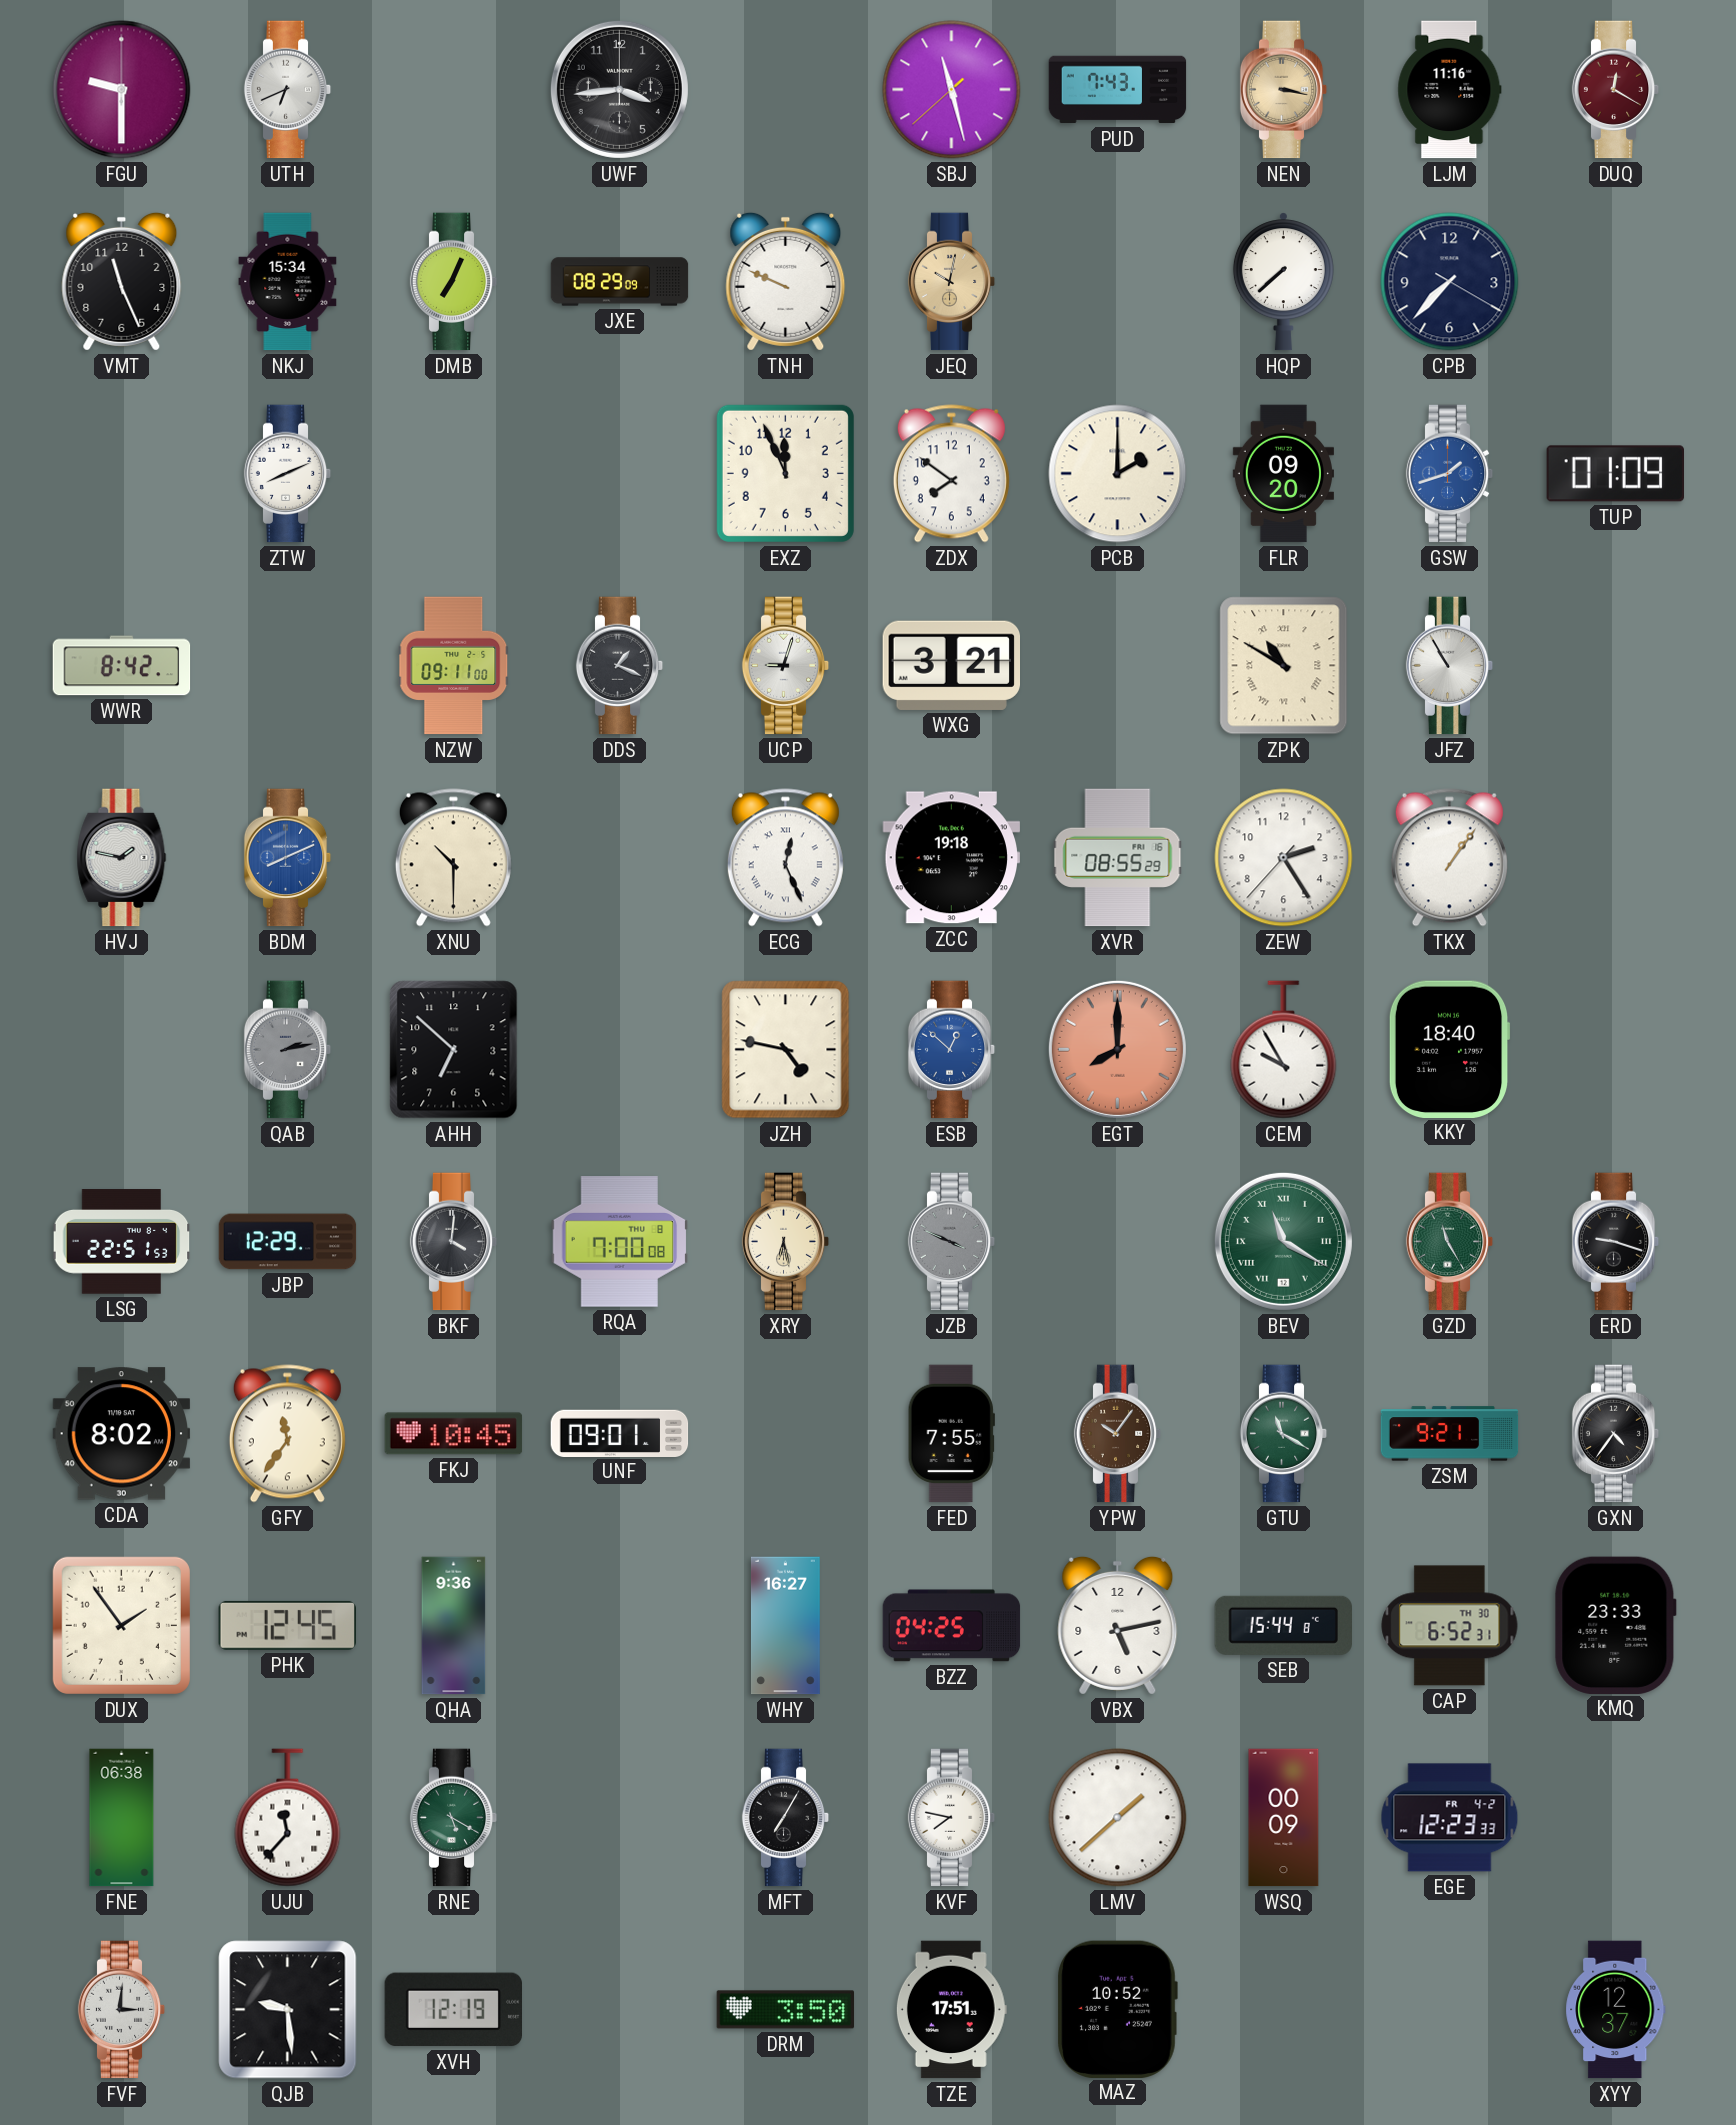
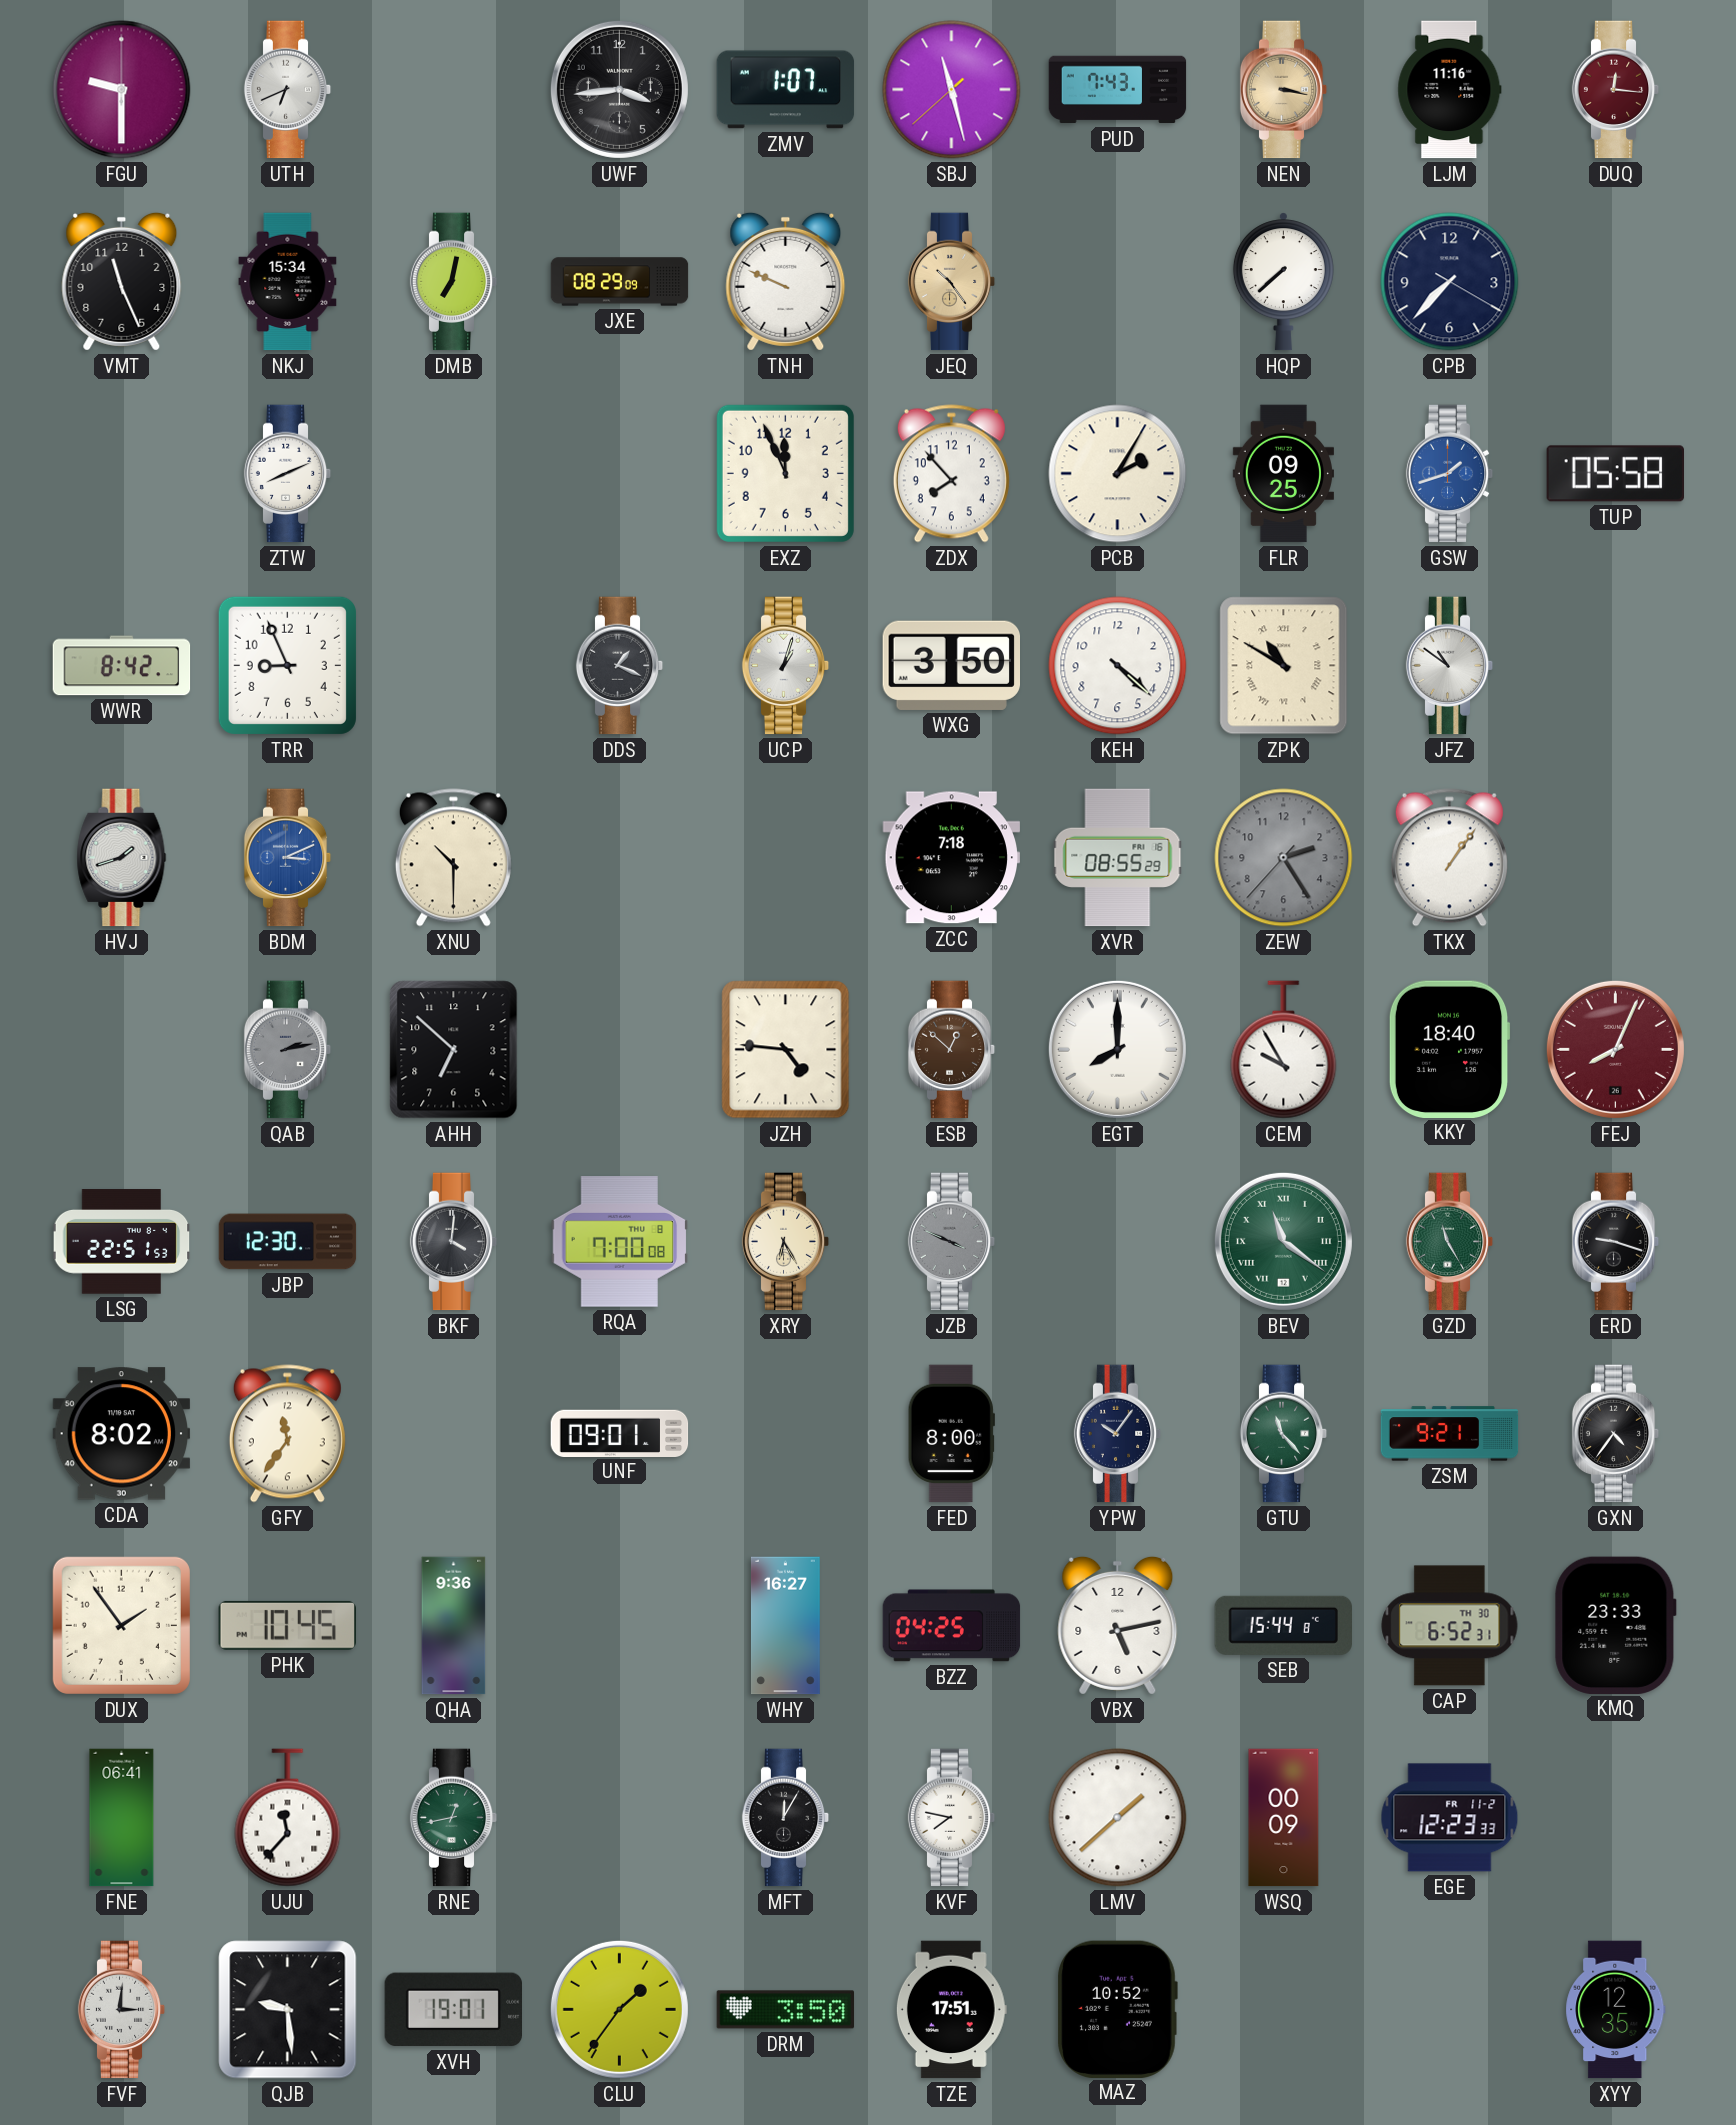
ZMV: none -> 1:07 (786, 90)
DUQ: 12:20 -> 12:16 (1616, 90)
DMB: 7:04 -> 7:02 (454, 282)
JEQ: 10:02 -> 10:24 (952, 282)
ZDX: 7:51 -> 7:53 (951, 474)
PCB: 2:00 -> 2:05 (1118, 474)
FLR: 09:20 -> 09:25 (1283, 474)
TUP: 01:09 -> 05:58 (1615, 474)
TRR: none -> 8:56 (287, 665)
NZW: 09:11 -> none (454, 666)
UCP: 9:03 -> 1:03 (786, 666)
WXG: 3:21 -> 3:50 (951, 665)
KEH: none -> 4:22 (1118, 666)
JFZ: 10:55 -> 10:51 (1450, 666)
HVJ: 1:47 -> 1:42 (122, 858)
BDM: 8:11 -> 3:11 (288, 858)
ECG: 12:26 -> none (785, 858)
ZCC: 19:18 -> 7:18 (951, 858)
ZEW dial: white -> grey (1284, 858)
JZH: 4:47 -> 4:46 (786, 1050)
ESB dial: blue -> brown (952, 1050)
EGT dial: salmon -> white (1117, 1049)
FEJ: none -> 8:04 (1615, 1049)
JBP: 12:29 -> 12:30 (288, 1242)
XRY: 6:28 -> 6:25 (786, 1242)
BEV: 11:20 -> 11:21 (1283, 1241)
FKJ: 10:45 -> none (454, 1434)
FED: 7:55 -> 8:00 (951, 1434)
YPW dial: brown -> navy (1118, 1434)
GTU: 11:20 -> 11:23 (1284, 1434)
PHK: 12:45 -> 10:45 (287, 1625)
FNE: 06:38 -> 06:41 (122, 1818)
RNE: 5:20 -> 12:43 (454, 1818)
MFT: 7:05 -> 12:05 (786, 1818)
EGE date: FR 4-2 -> FR 11-2 (1450, 1818)
XVH: 12:19 -> 19:01 (453, 2010)
CLU: none -> 1:36 (619, 2009)
XYY: 12:37 -> 12:35 (1616, 2010)
